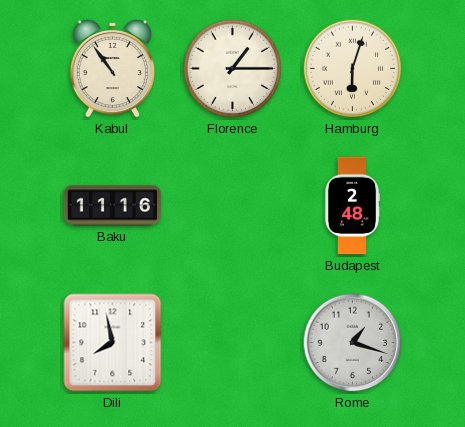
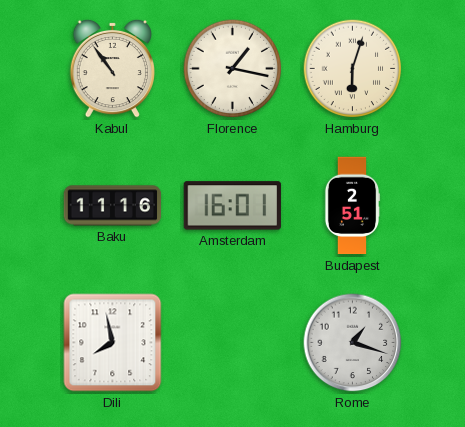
Florence: 1:15 -> 1:17 (233, 69)
Amsterdam: none -> 16:01 (232, 206)
Budapest: 2:48 -> 2:51 (352, 206)
